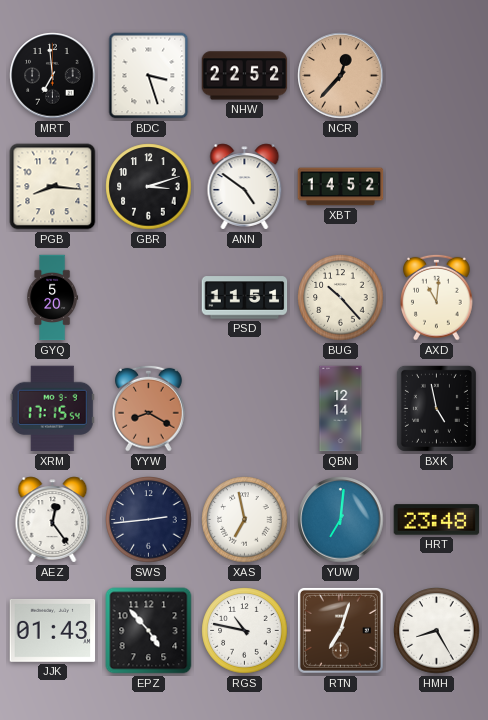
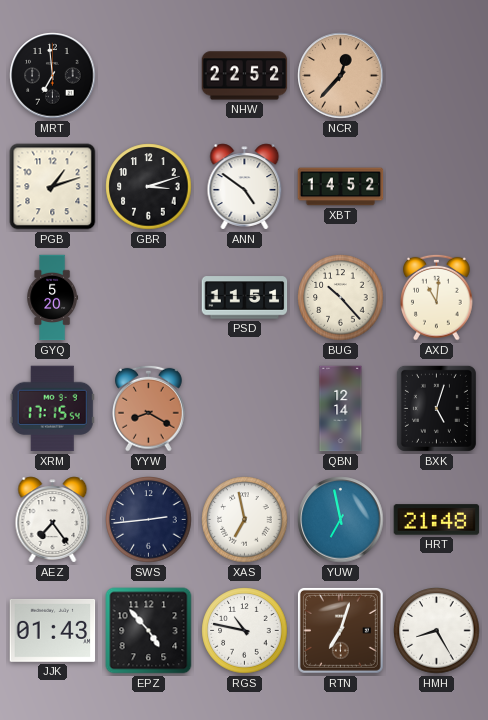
BDC: 3:27 -> none (149, 76)
PGB: 8:16 -> 1:12 (53, 187)
BXK: 4:58 -> 5:03 (436, 408)
AEZ: 12:24 -> 7:24 (53, 520)
YUW: 7:01 -> 6:58 (341, 520)
HRT: 23:48 -> 21:48 (437, 520)
